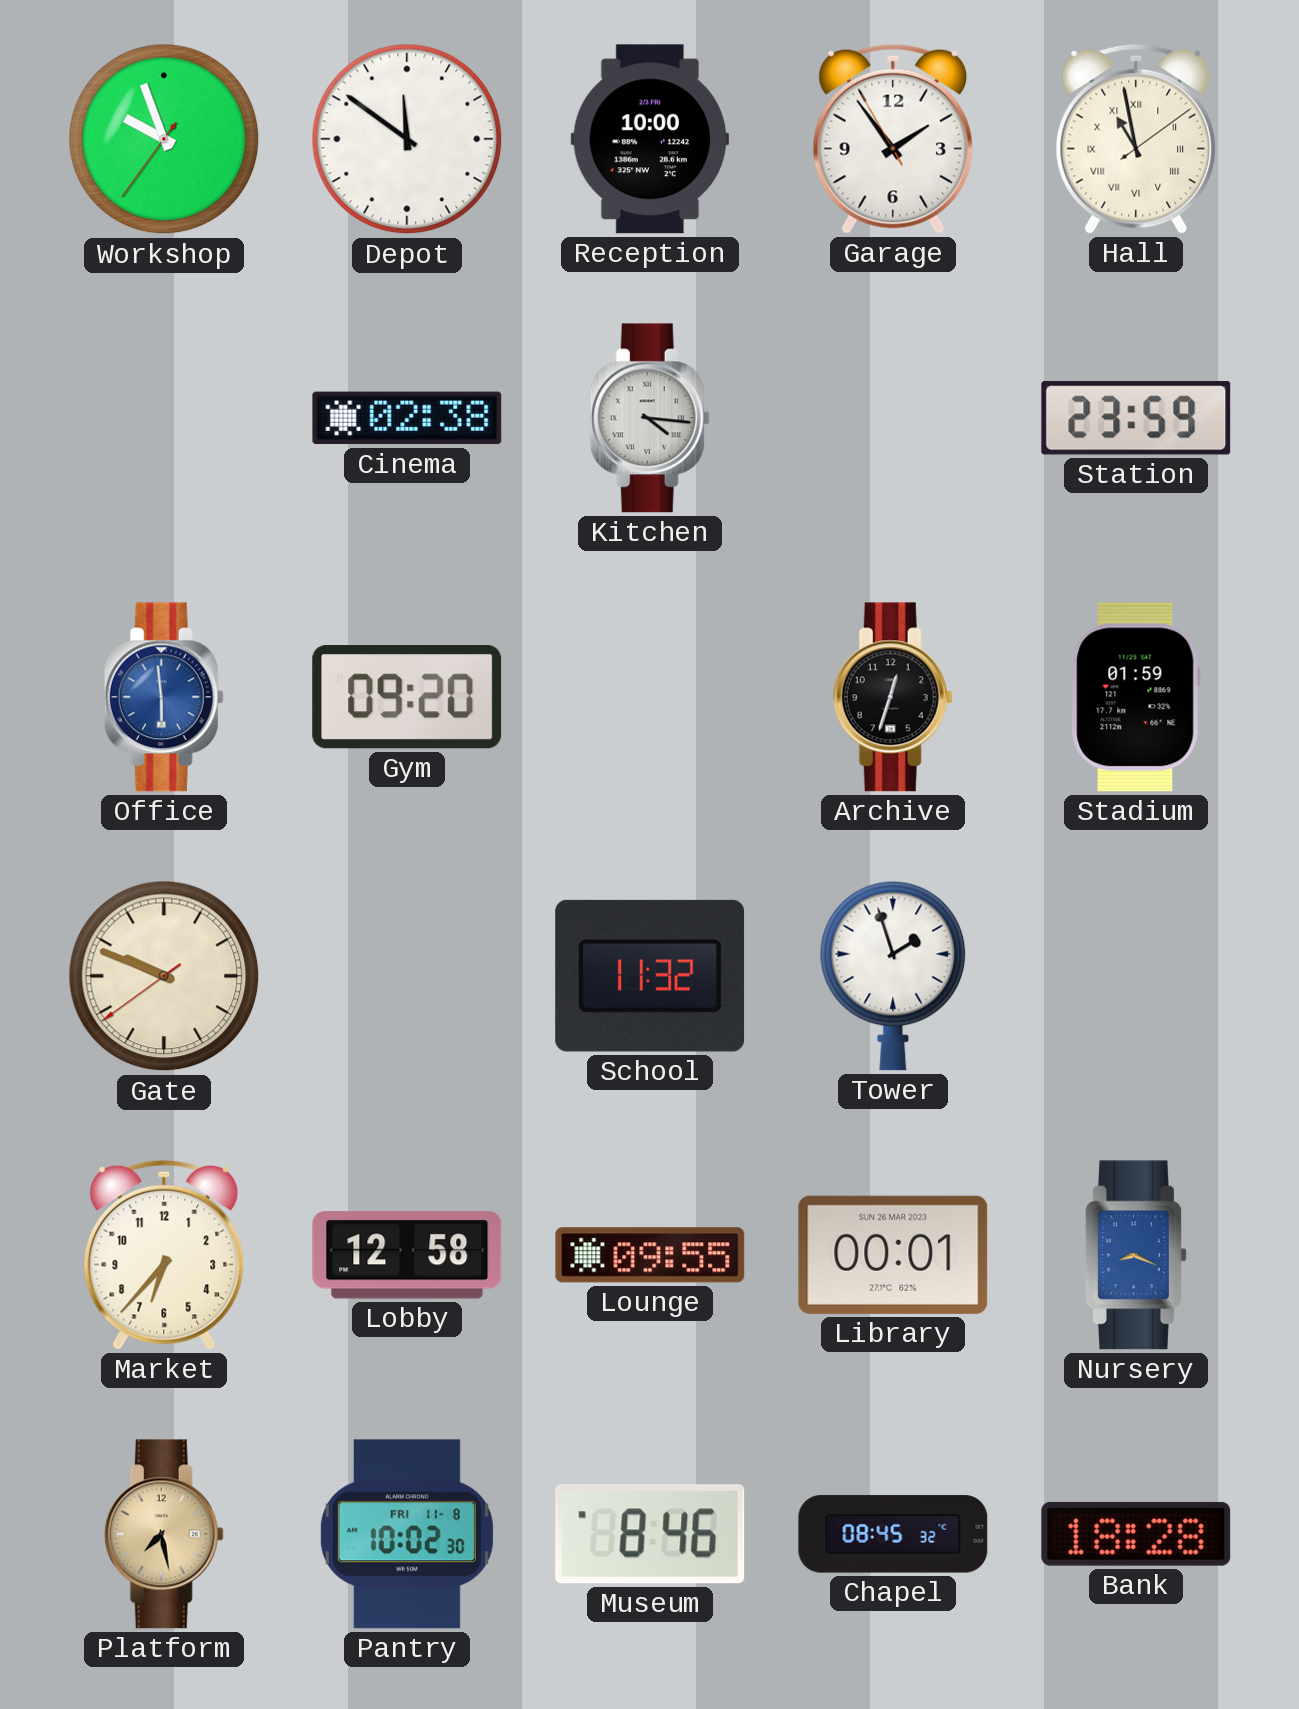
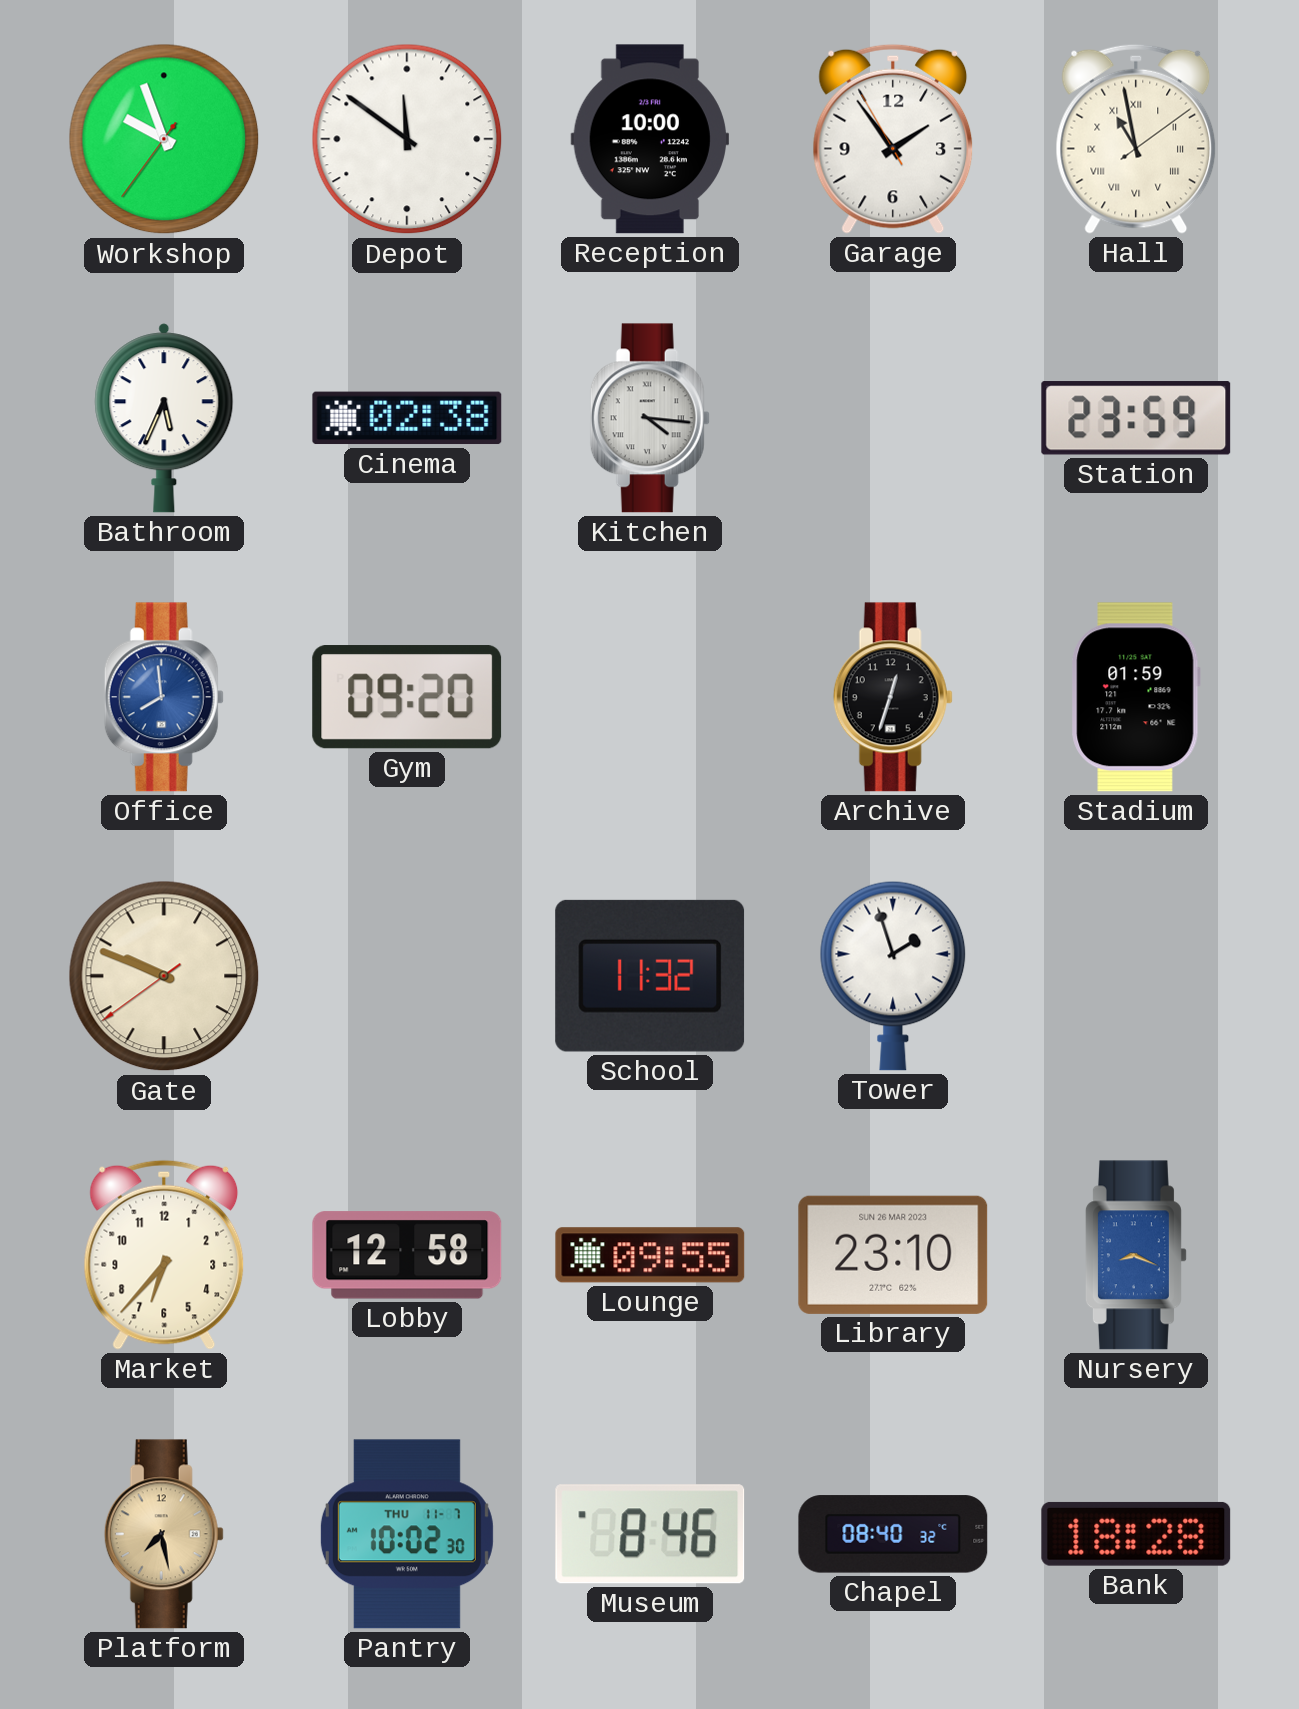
Bathroom: none -> 5:34 (164, 418)
Office: 5:59 -> 7:59 (164, 697)
Library: 00:01 -> 23:10 (893, 1255)
Pantry date: FRI 11-8 -> THU 11-7 (407, 1534)
Chapel: 08:45 -> 08:40 (893, 1534)
